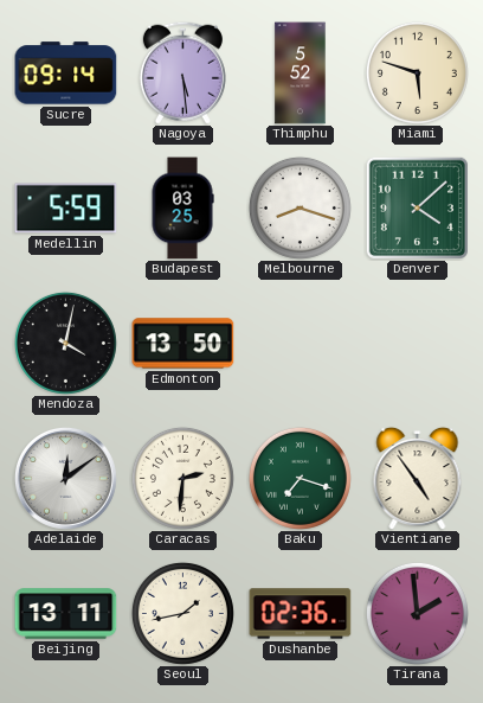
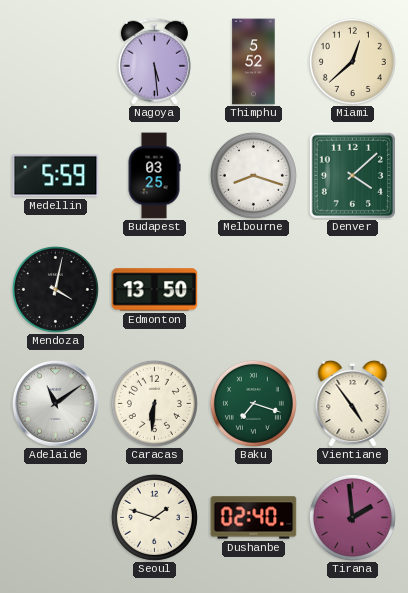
Sucre: 09:14 -> none (66, 74)
Miami: 5:48 -> 12:38 (352, 61)
Adelaide: 12:09 -> 11:09 (55, 403)
Caracas: 2:31 -> 6:31 (154, 403)
Beijing: 13:11 -> none (66, 614)
Seoul: 1:43 -> 1:48 (154, 517)
Dushanbe: 02:36 -> 02:40 (254, 518)
